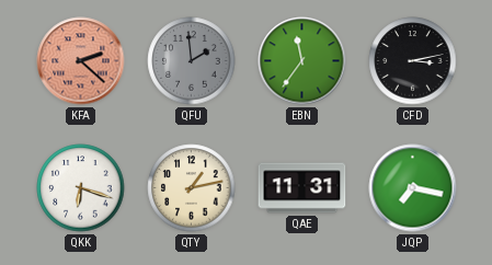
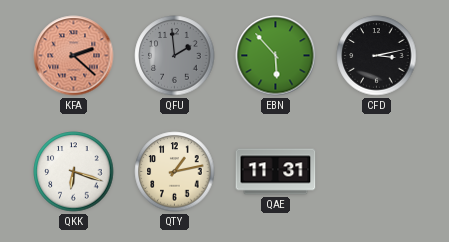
EBN: 11:36 -> 5:53 (276, 56)
JQP: 7:17 -> none (413, 188)
